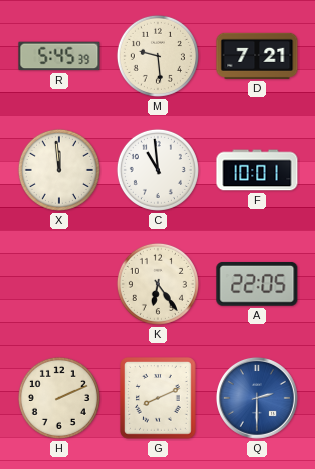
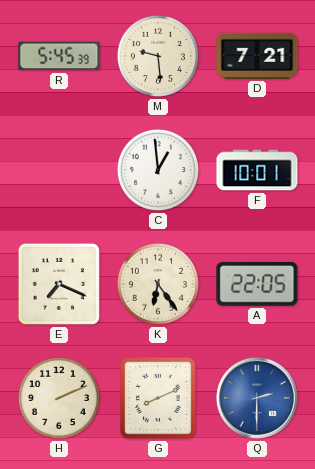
X: 11:59 -> none (59, 170)
C: 10:59 -> 12:59 (158, 170)
E: none -> 7:19 (59, 284)
